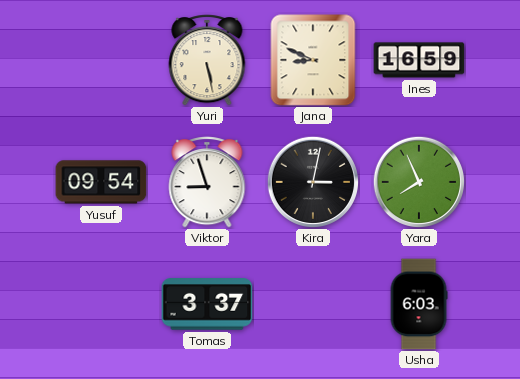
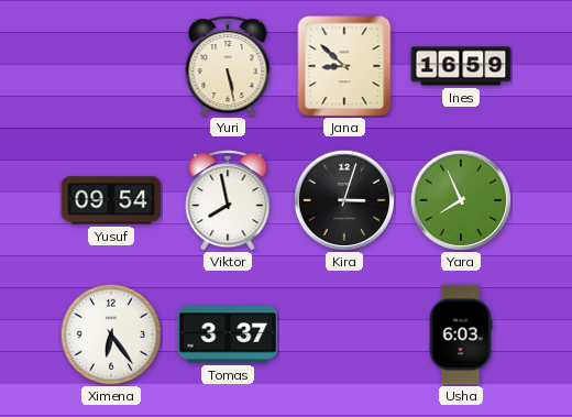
Jana: 8:49 -> 8:52 (344, 66)
Viktor: 8:57 -> 7:58 (228, 200)
Kira: 3:02 -> 3:03 (343, 199)
Ximena: none -> 6:24 (111, 334)
